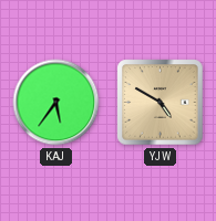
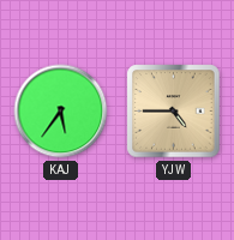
YJW: 4:50 -> 4:45 (174, 112)
